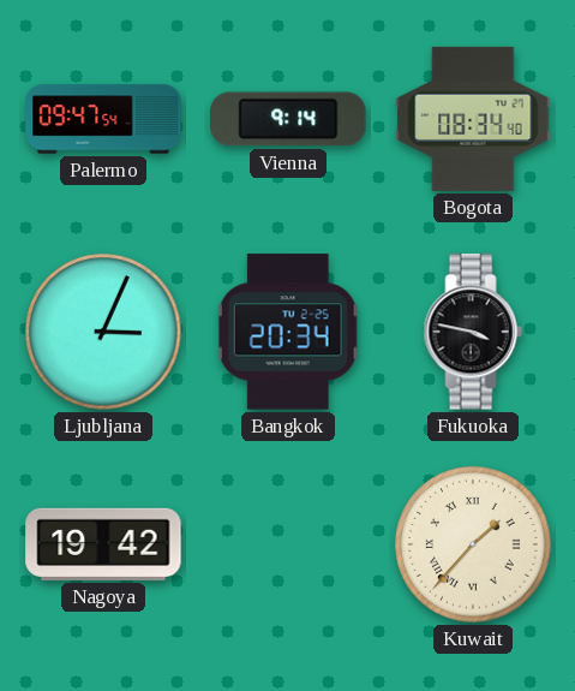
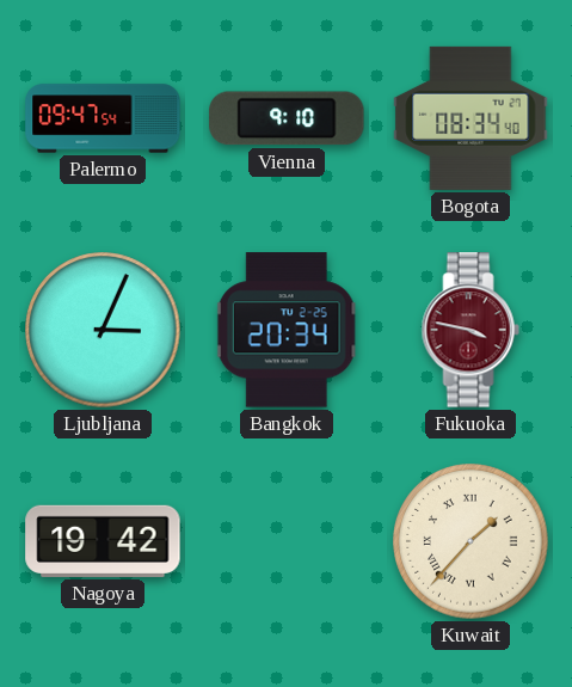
Vienna: 9:14 -> 9:10 (287, 118)
Fukuoka dial: black -> burgundy (470, 330)
